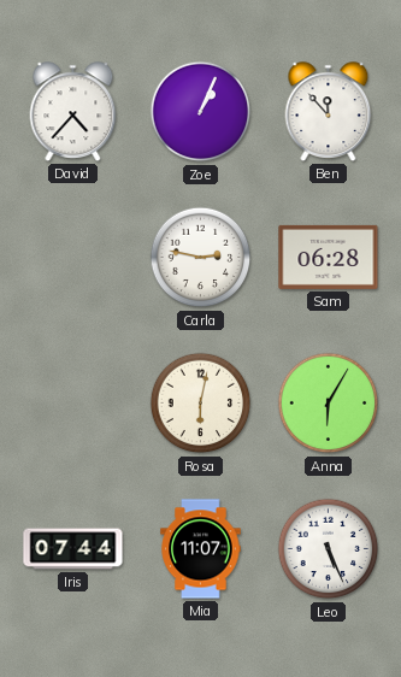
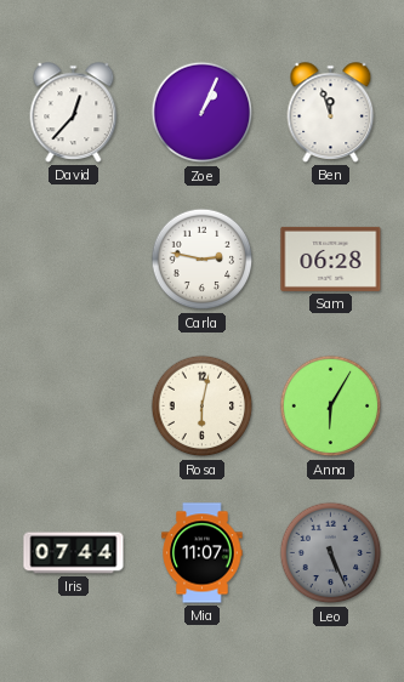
David: 4:37 -> 12:37 (74, 113)
Ben: 11:53 -> 11:57 (331, 113)
Leo dial: white -> grey (331, 553)
